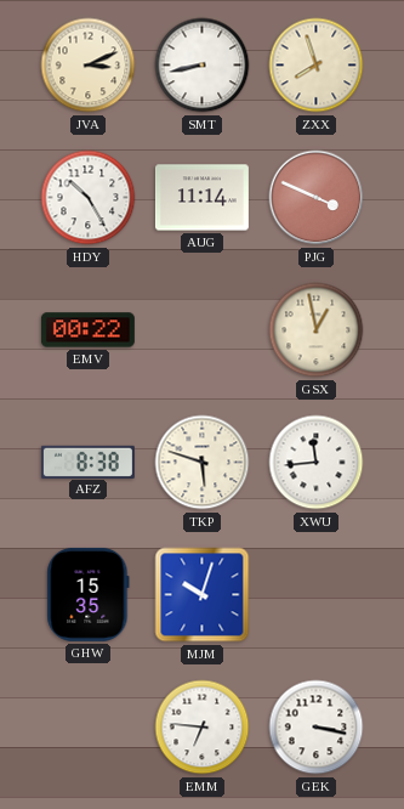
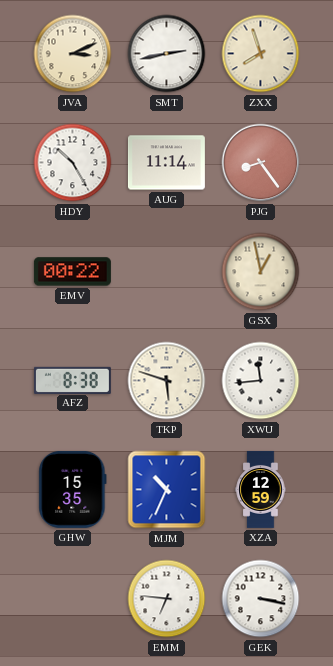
SMT: 8:43 -> 2:43 (167, 54)
PJG: 3:49 -> 8:24 (261, 163)
MJM: 10:03 -> 10:34 (167, 490)
XZA: none -> 12:59 (261, 489)
